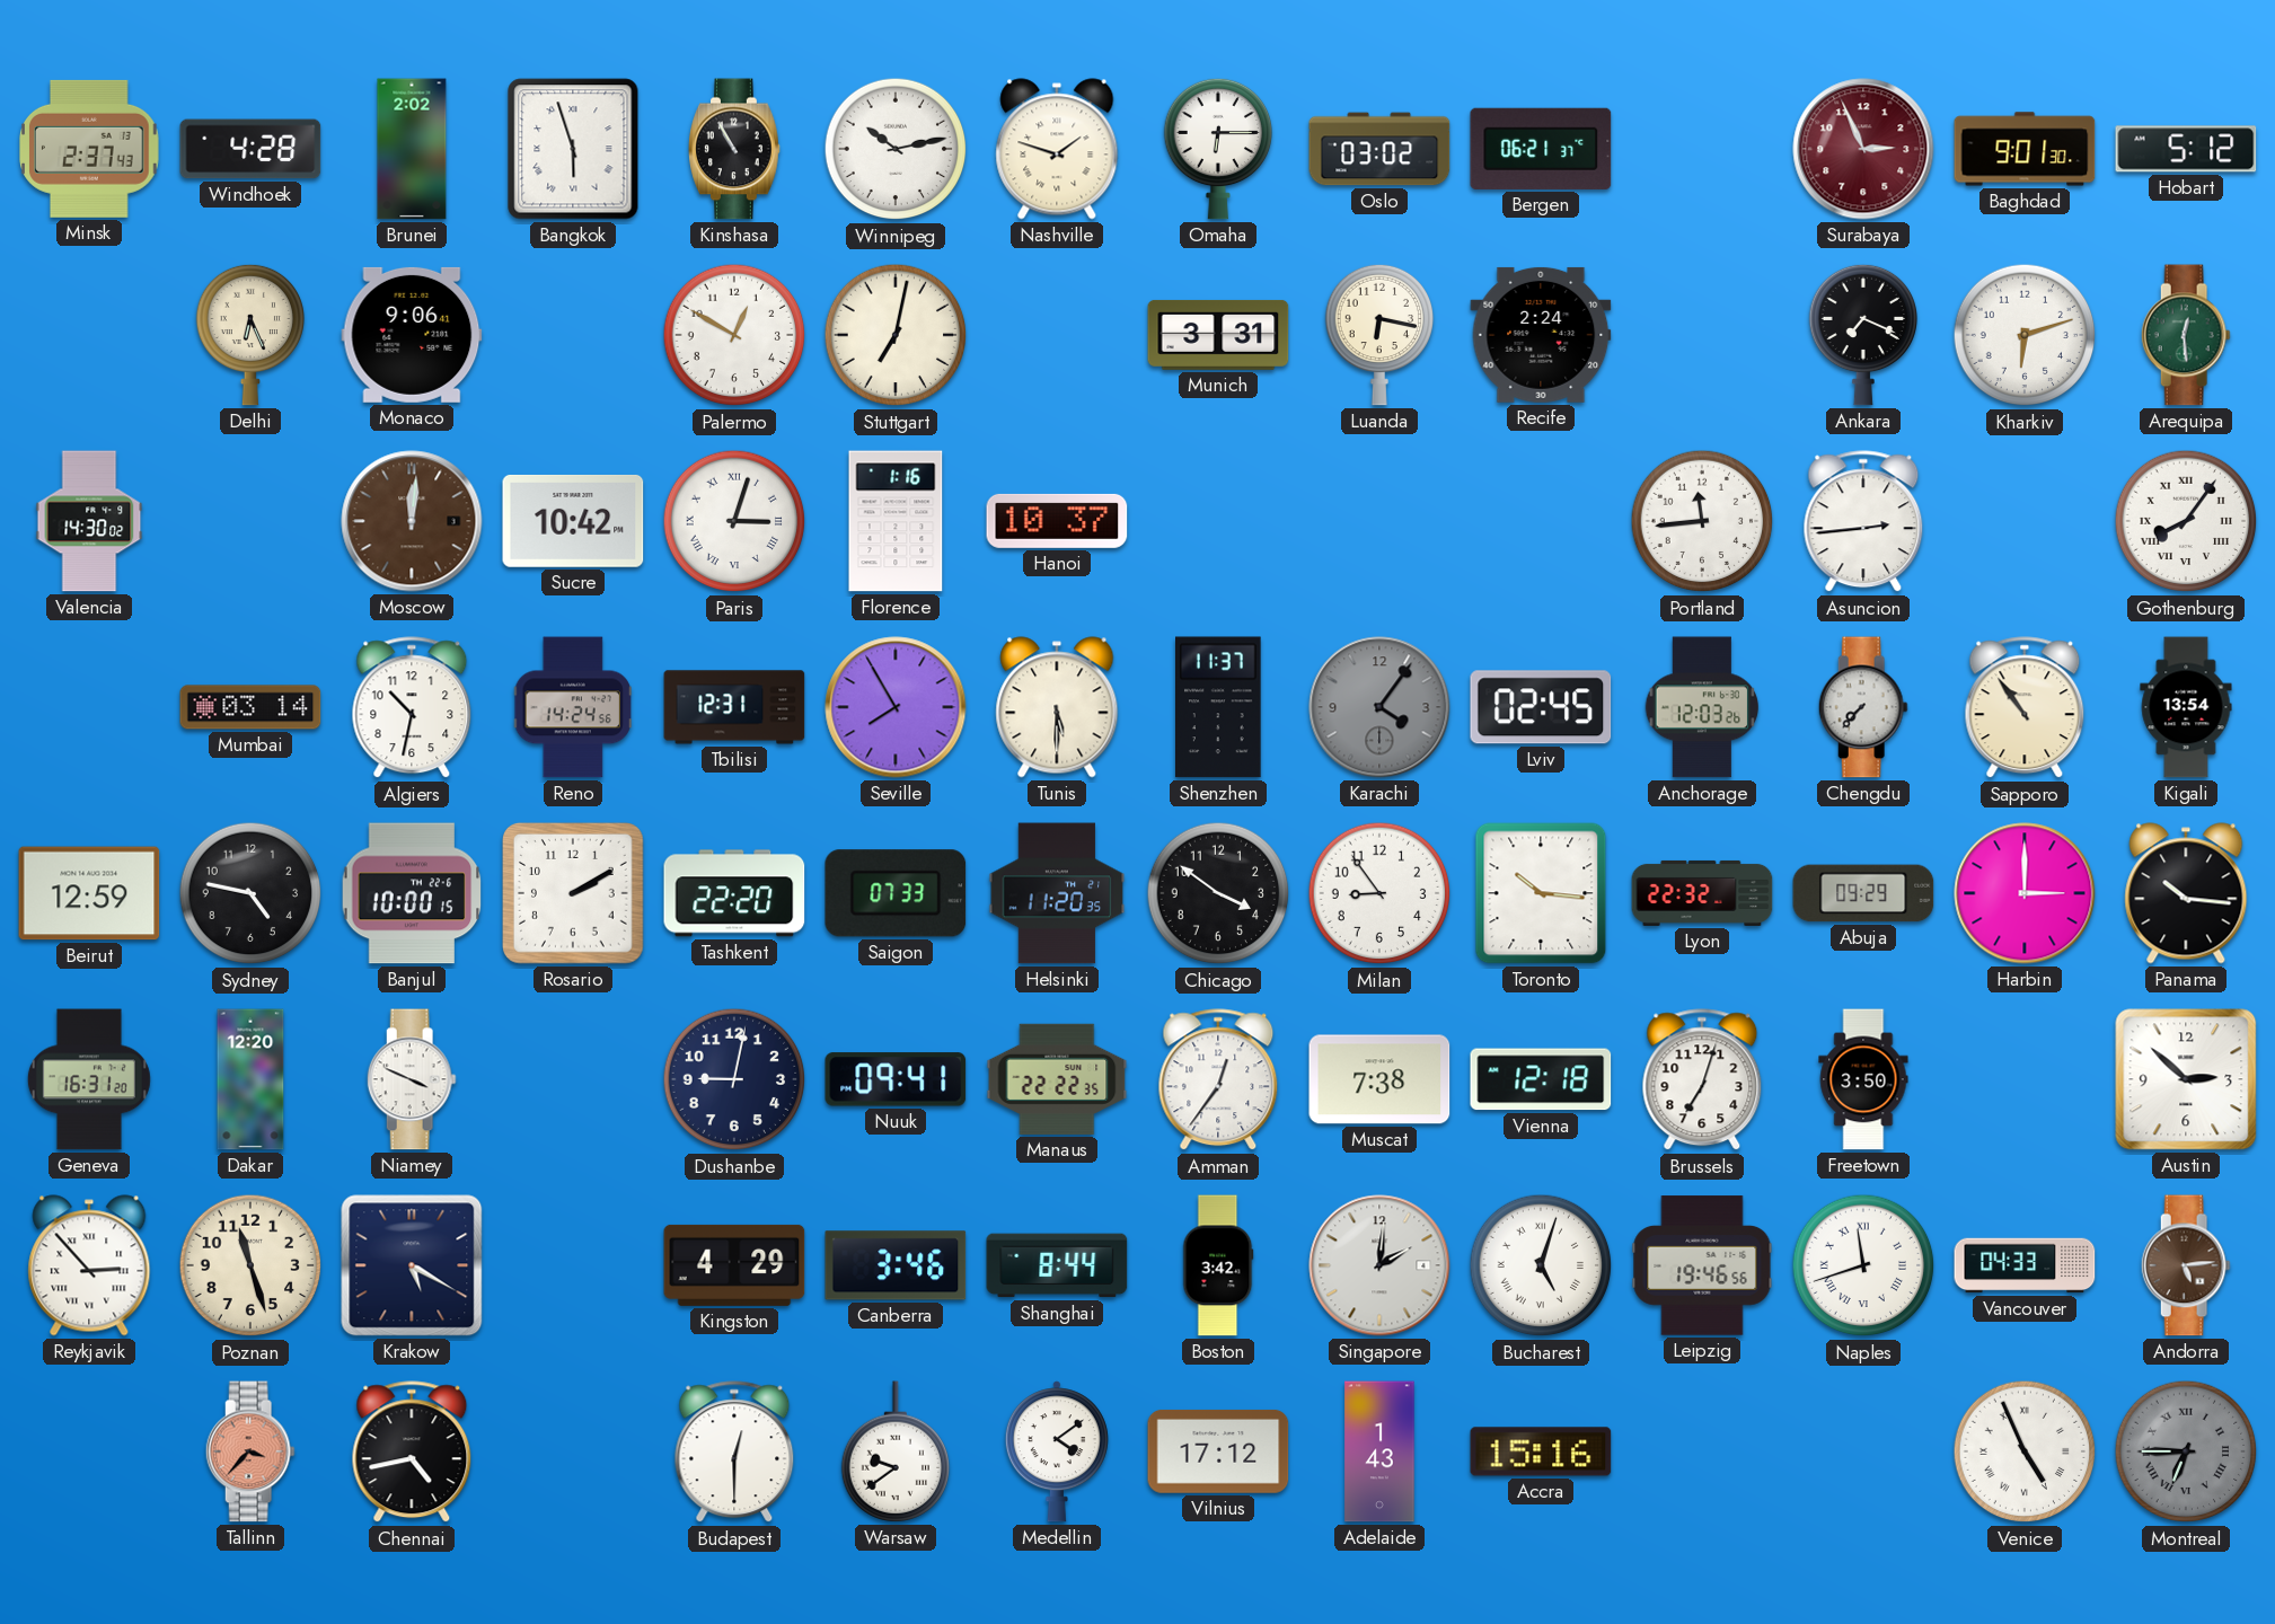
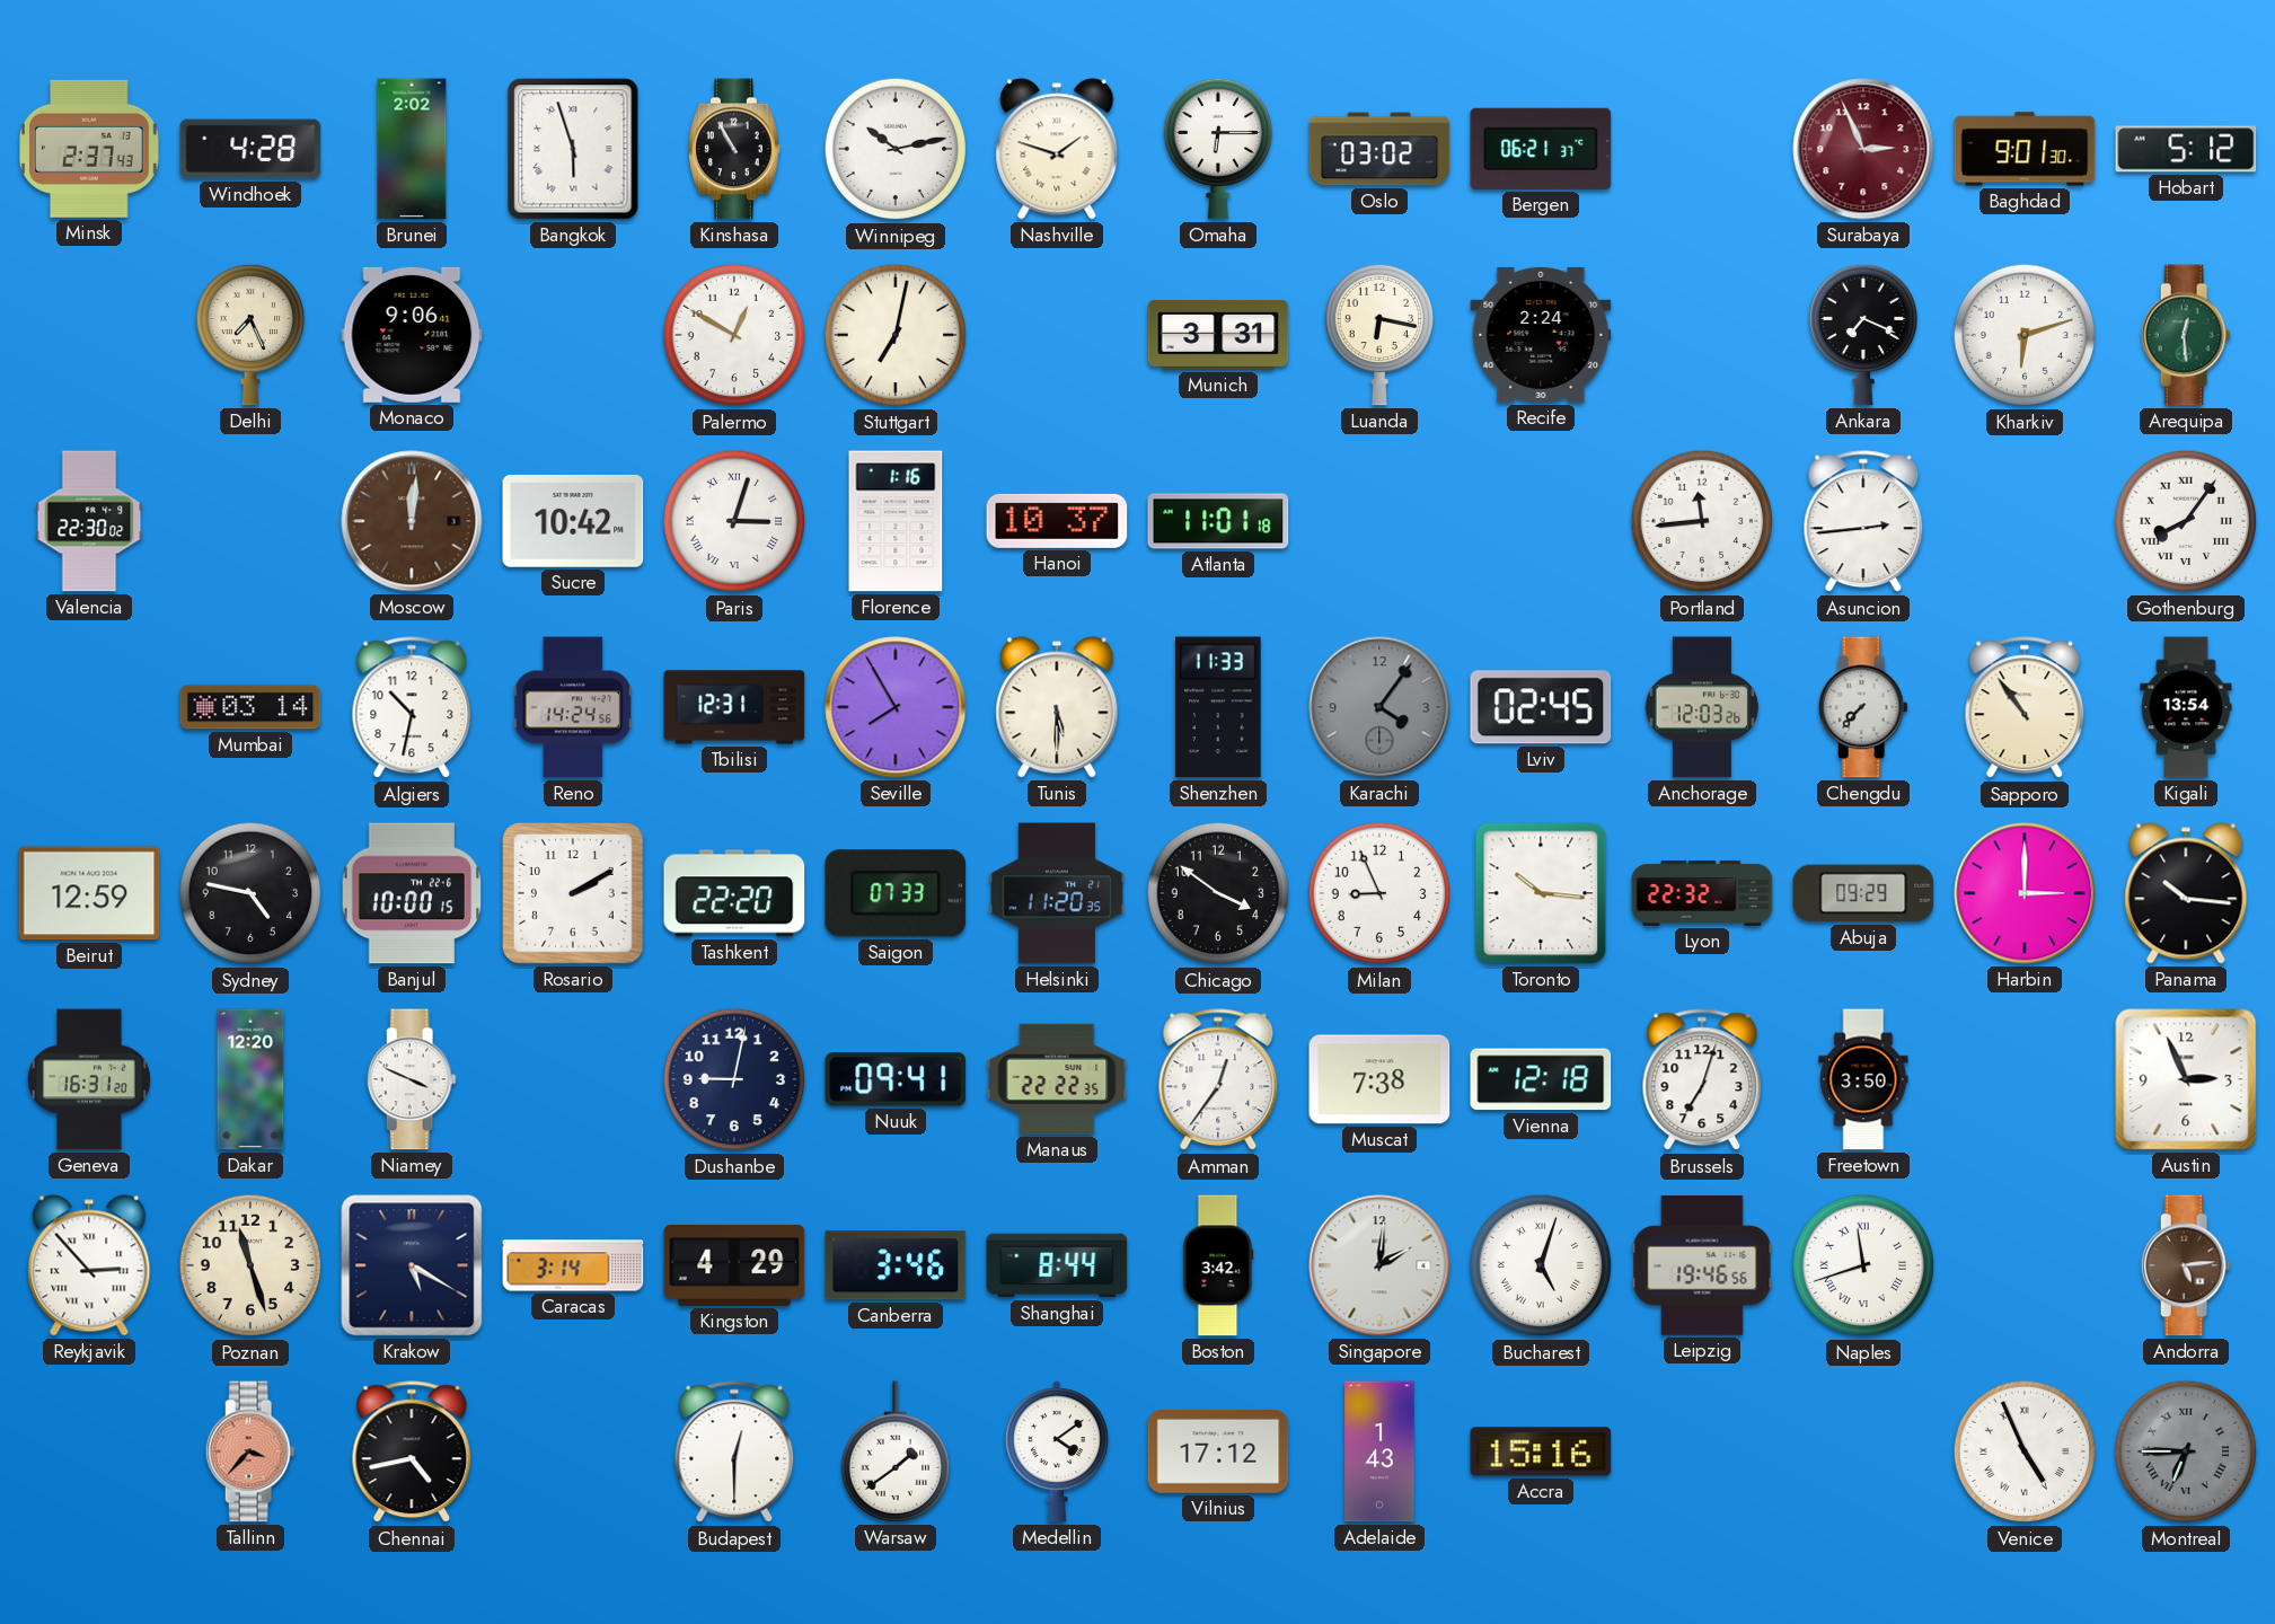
Delhi: 6:26 -> 7:26 (249, 335)
Valencia: 14:30 -> 22:30 (89, 521)
Atlanta: none -> 11:01 (1218, 521)
Shenzhen: 11:37 -> 11:33 (1219, 707)
Milan: 8:54 -> 8:56 (1379, 893)
Austin: 2:52 -> 2:56 (2186, 1079)
Caracas: none -> 3:14 (573, 1265)
Vancouver: 04:33 -> none (2025, 1265)
Warsaw: 9:39 -> 1:39 (894, 1451)
